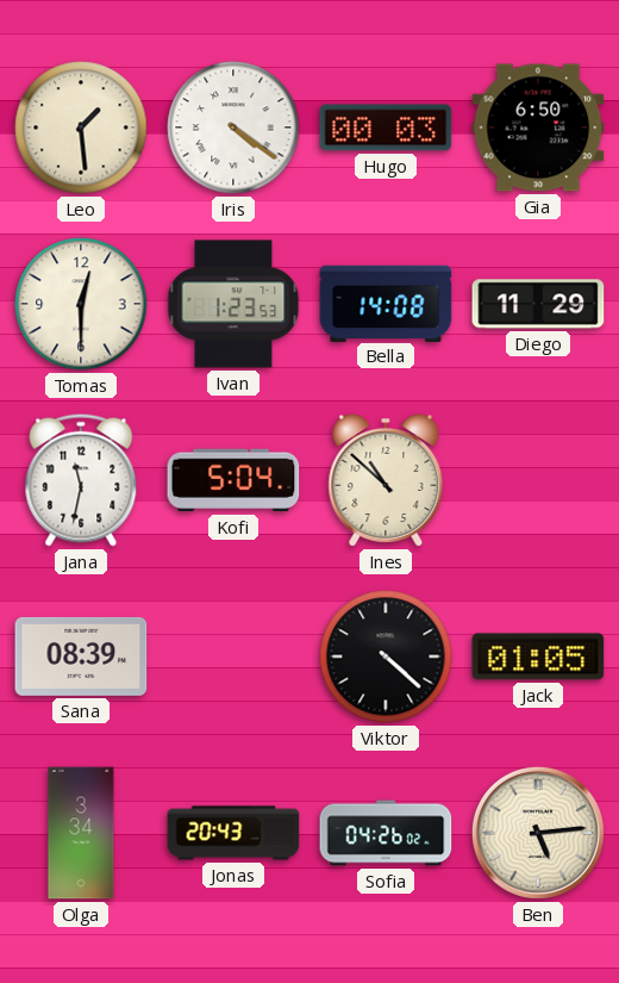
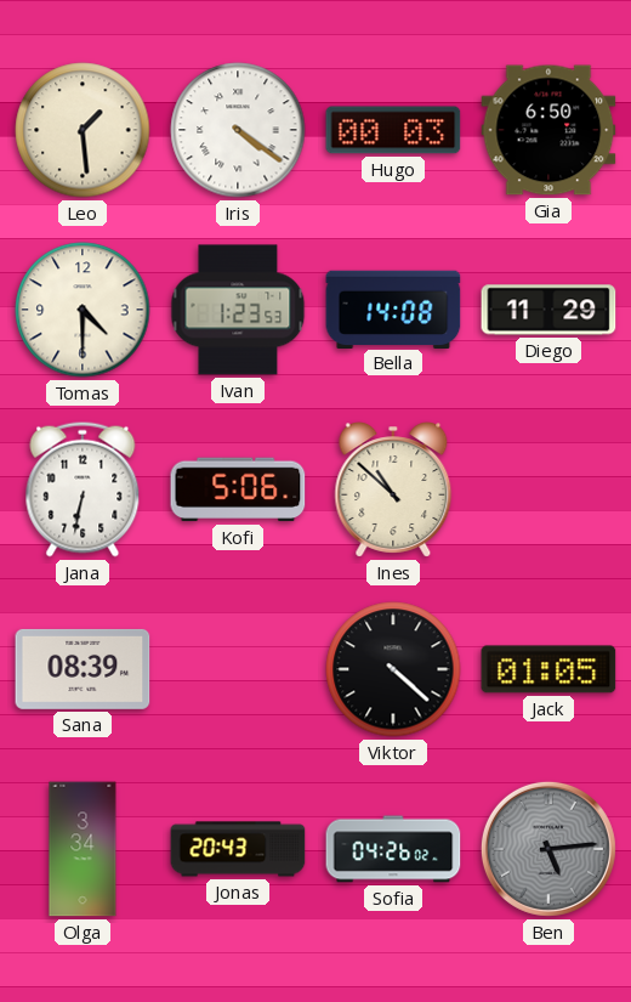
Tomas: 12:30 -> 4:30 (83, 310)
Jana: 11:32 -> 6:32 (83, 489)
Kofi: 5:04 -> 5:06 (238, 489)
Ben dial: cream -> grey (548, 849)
